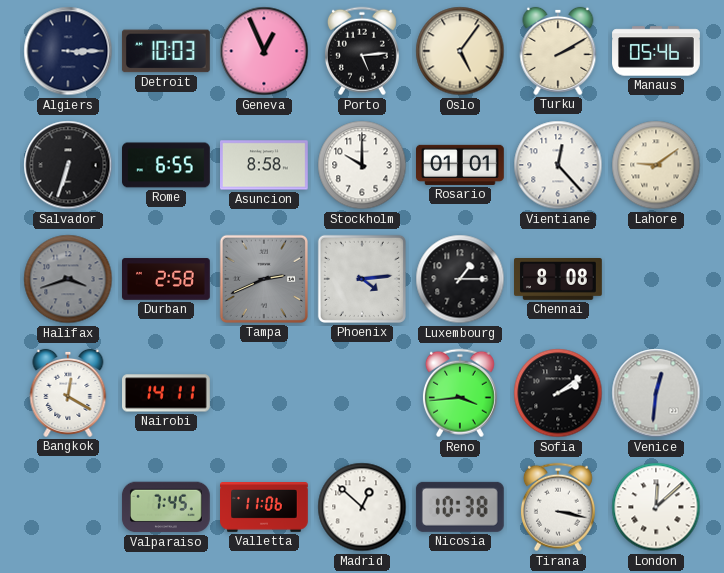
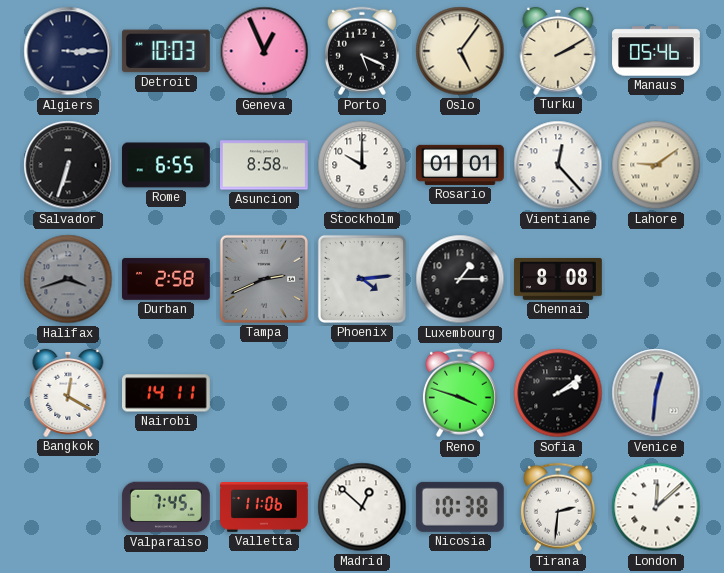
Porto: 5:14 -> 5:19 (362, 51)
Reno: 3:44 -> 3:48 (460, 393)
Tirana: 3:17 -> 2:31 (558, 507)
